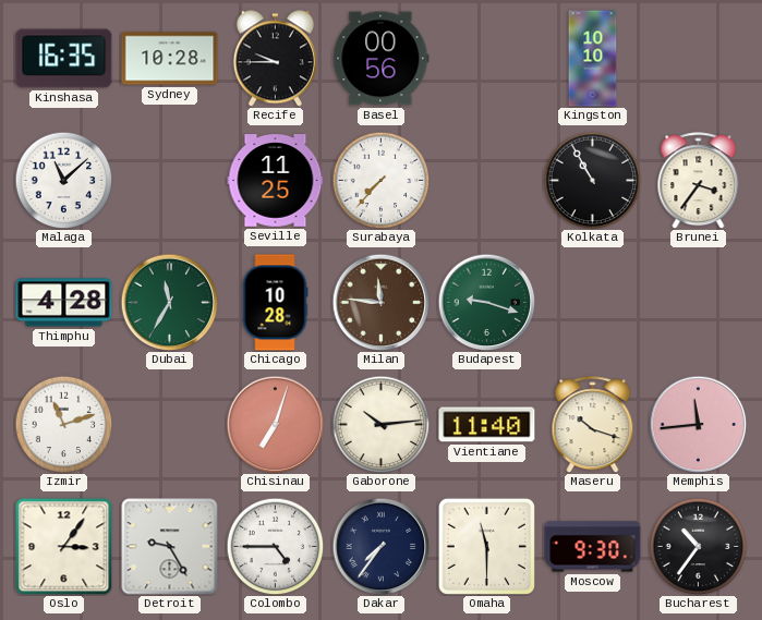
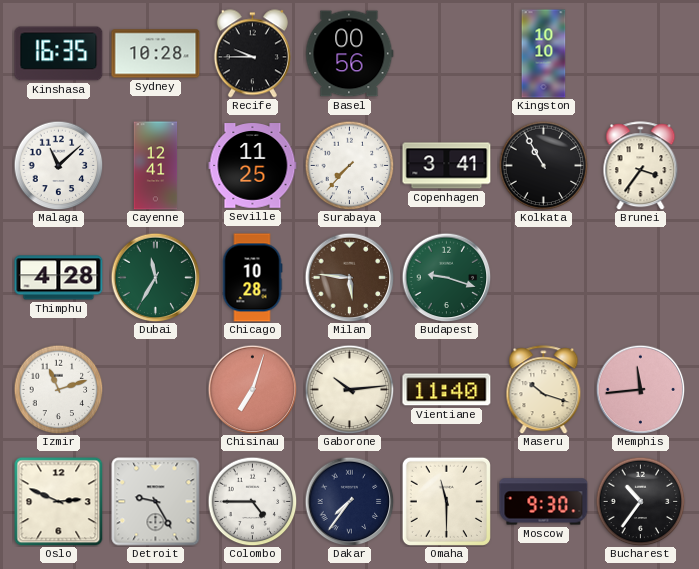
Cayenne: none -> 12:41 (156, 166)
Copenhagen: none -> 3:41 (447, 166)
Milan: 11:46 -> 5:46 (349, 277)
Oslo: 3:06 -> 2:49 (58, 501)
